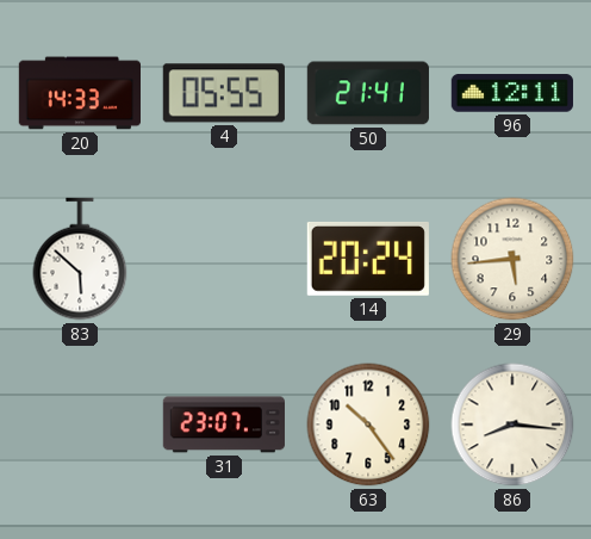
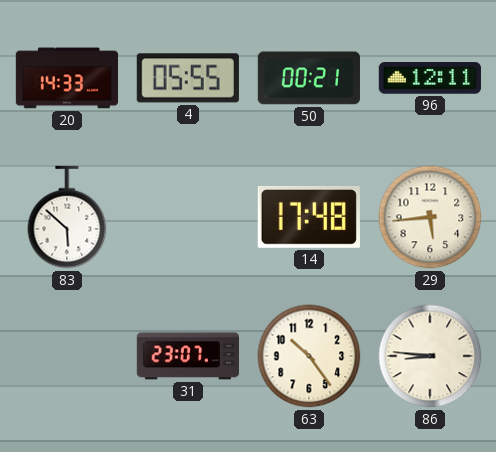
50: 21:41 -> 00:21 (309, 78)
14: 20:24 -> 17:48 (309, 217)
86: 8:16 -> 8:46 (430, 356)
